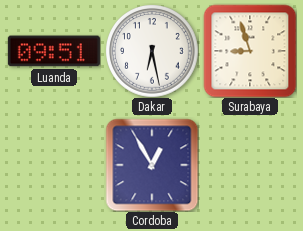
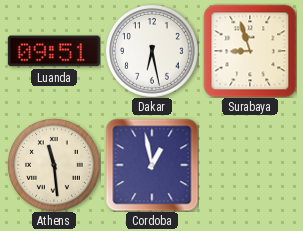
Athens: none -> 11:29 (54, 165)
Cordoba: 12:55 -> 12:58 (152, 165)
